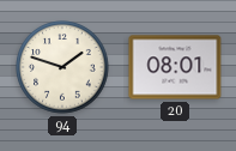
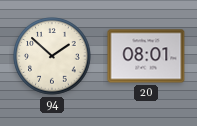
94: 1:48 -> 1:52 (52, 56)
